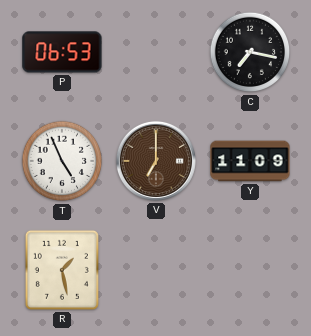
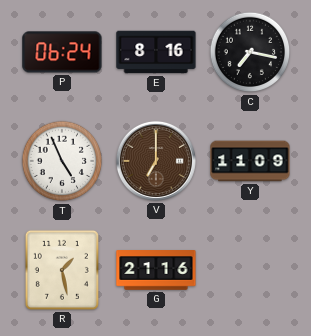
P: 06:53 -> 06:24 (62, 52)
E: none -> 8:16 (156, 52)
G: none -> 21:16 (156, 270)
